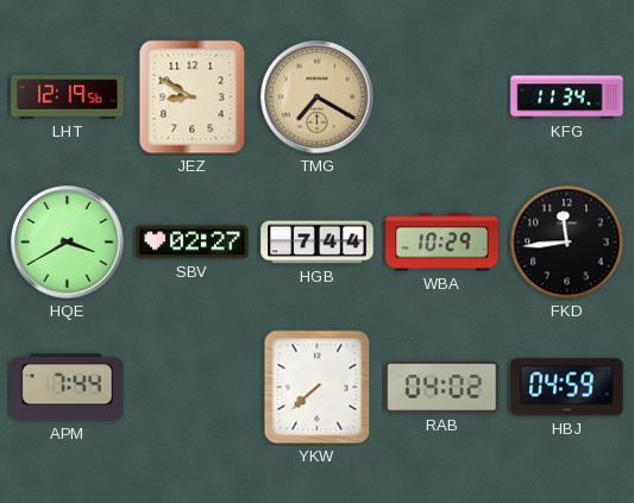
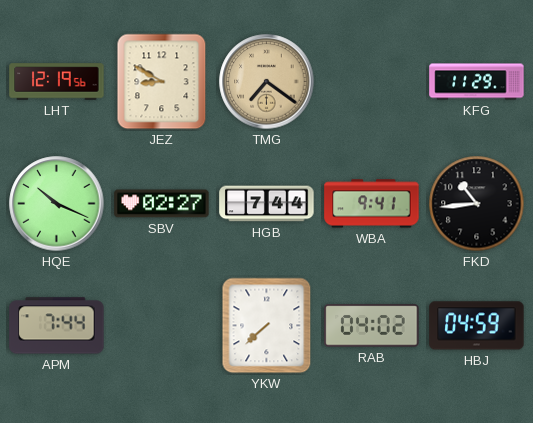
TMG: 7:20 -> 7:21 (267, 82)
KFG: 11:34 -> 11:29 (477, 82)
HQE: 3:40 -> 10:19 (57, 204)
WBA: 10:29 -> 9:41 (372, 204)
FKD: 11:44 -> 10:44 (477, 204)
